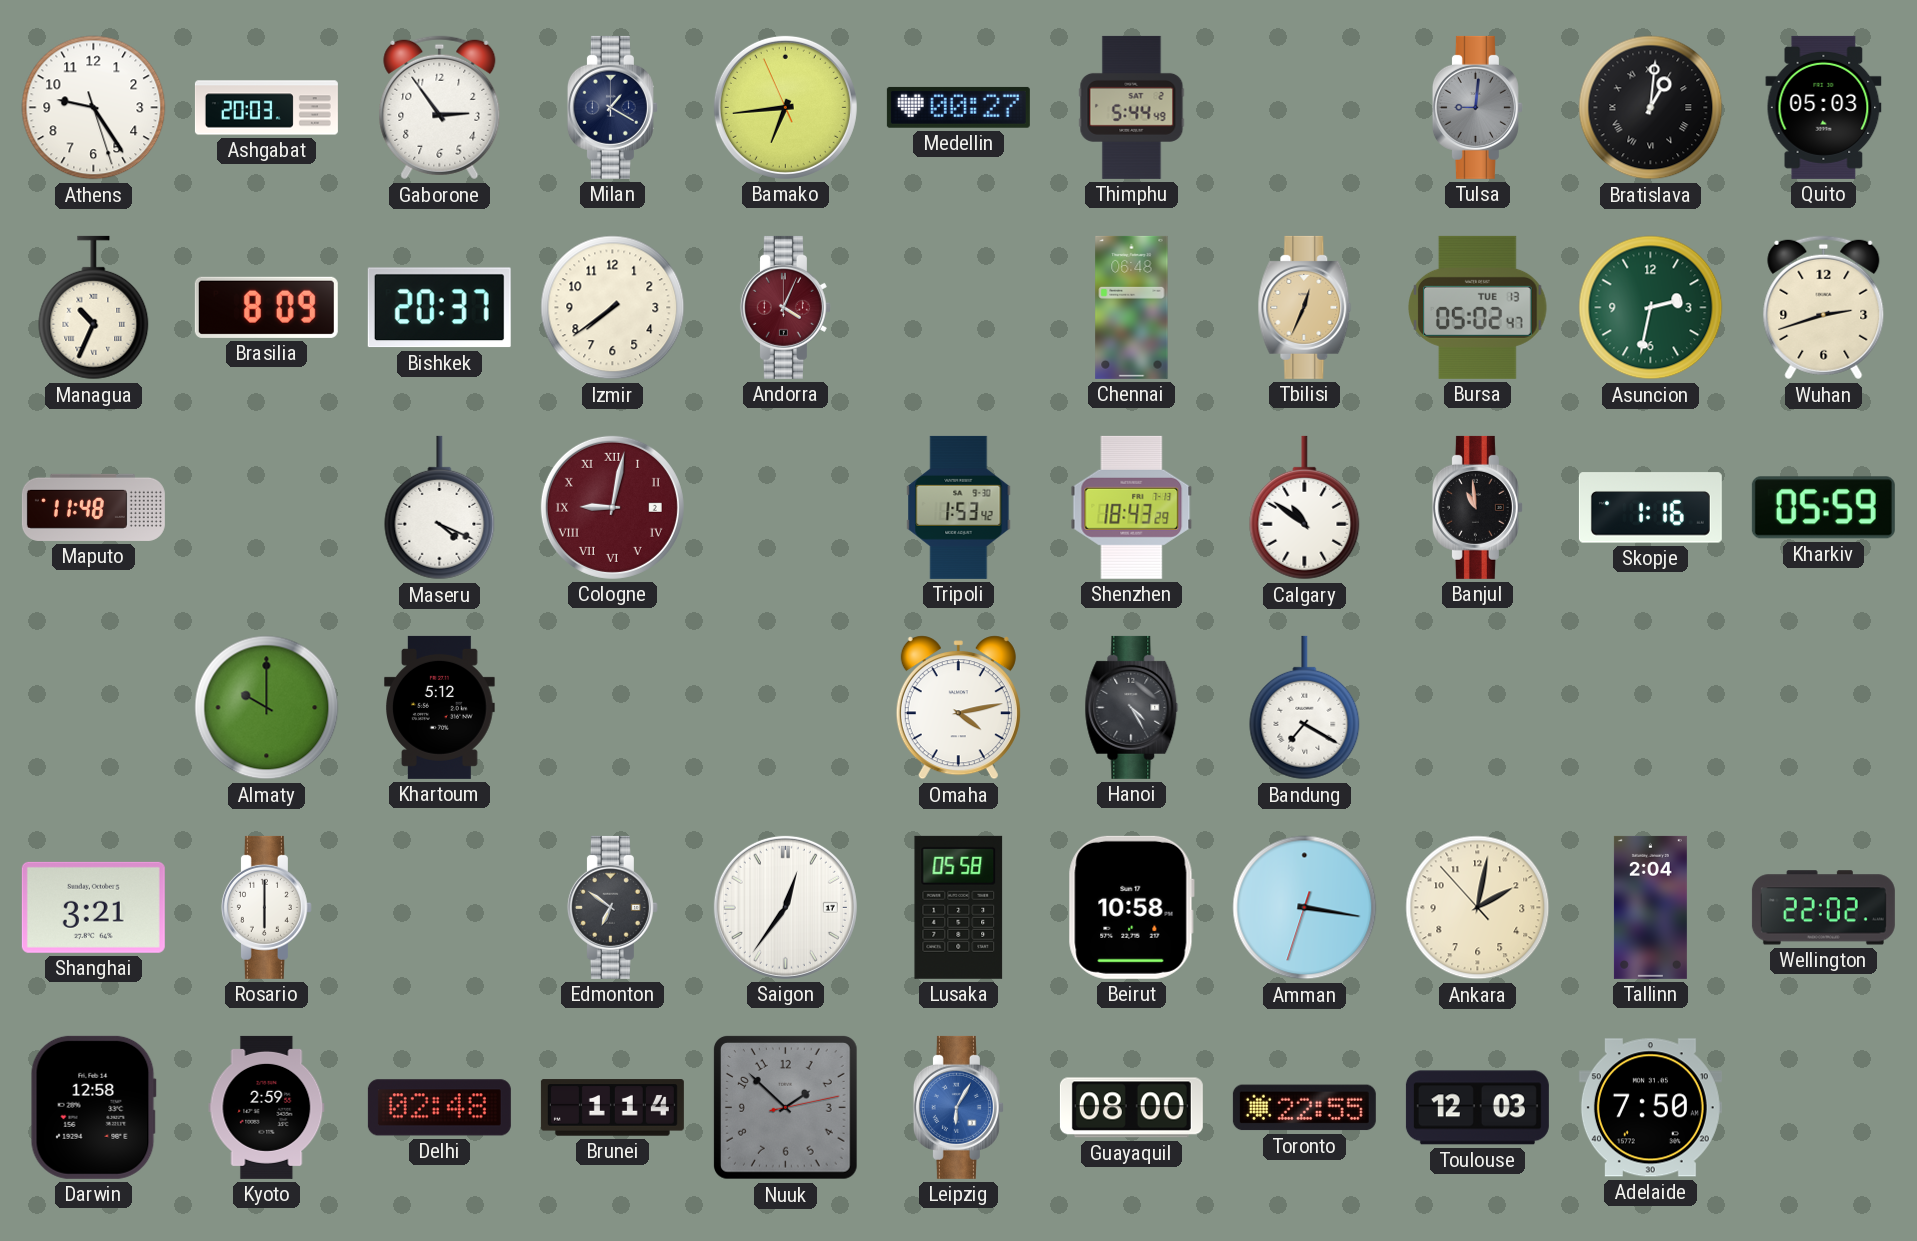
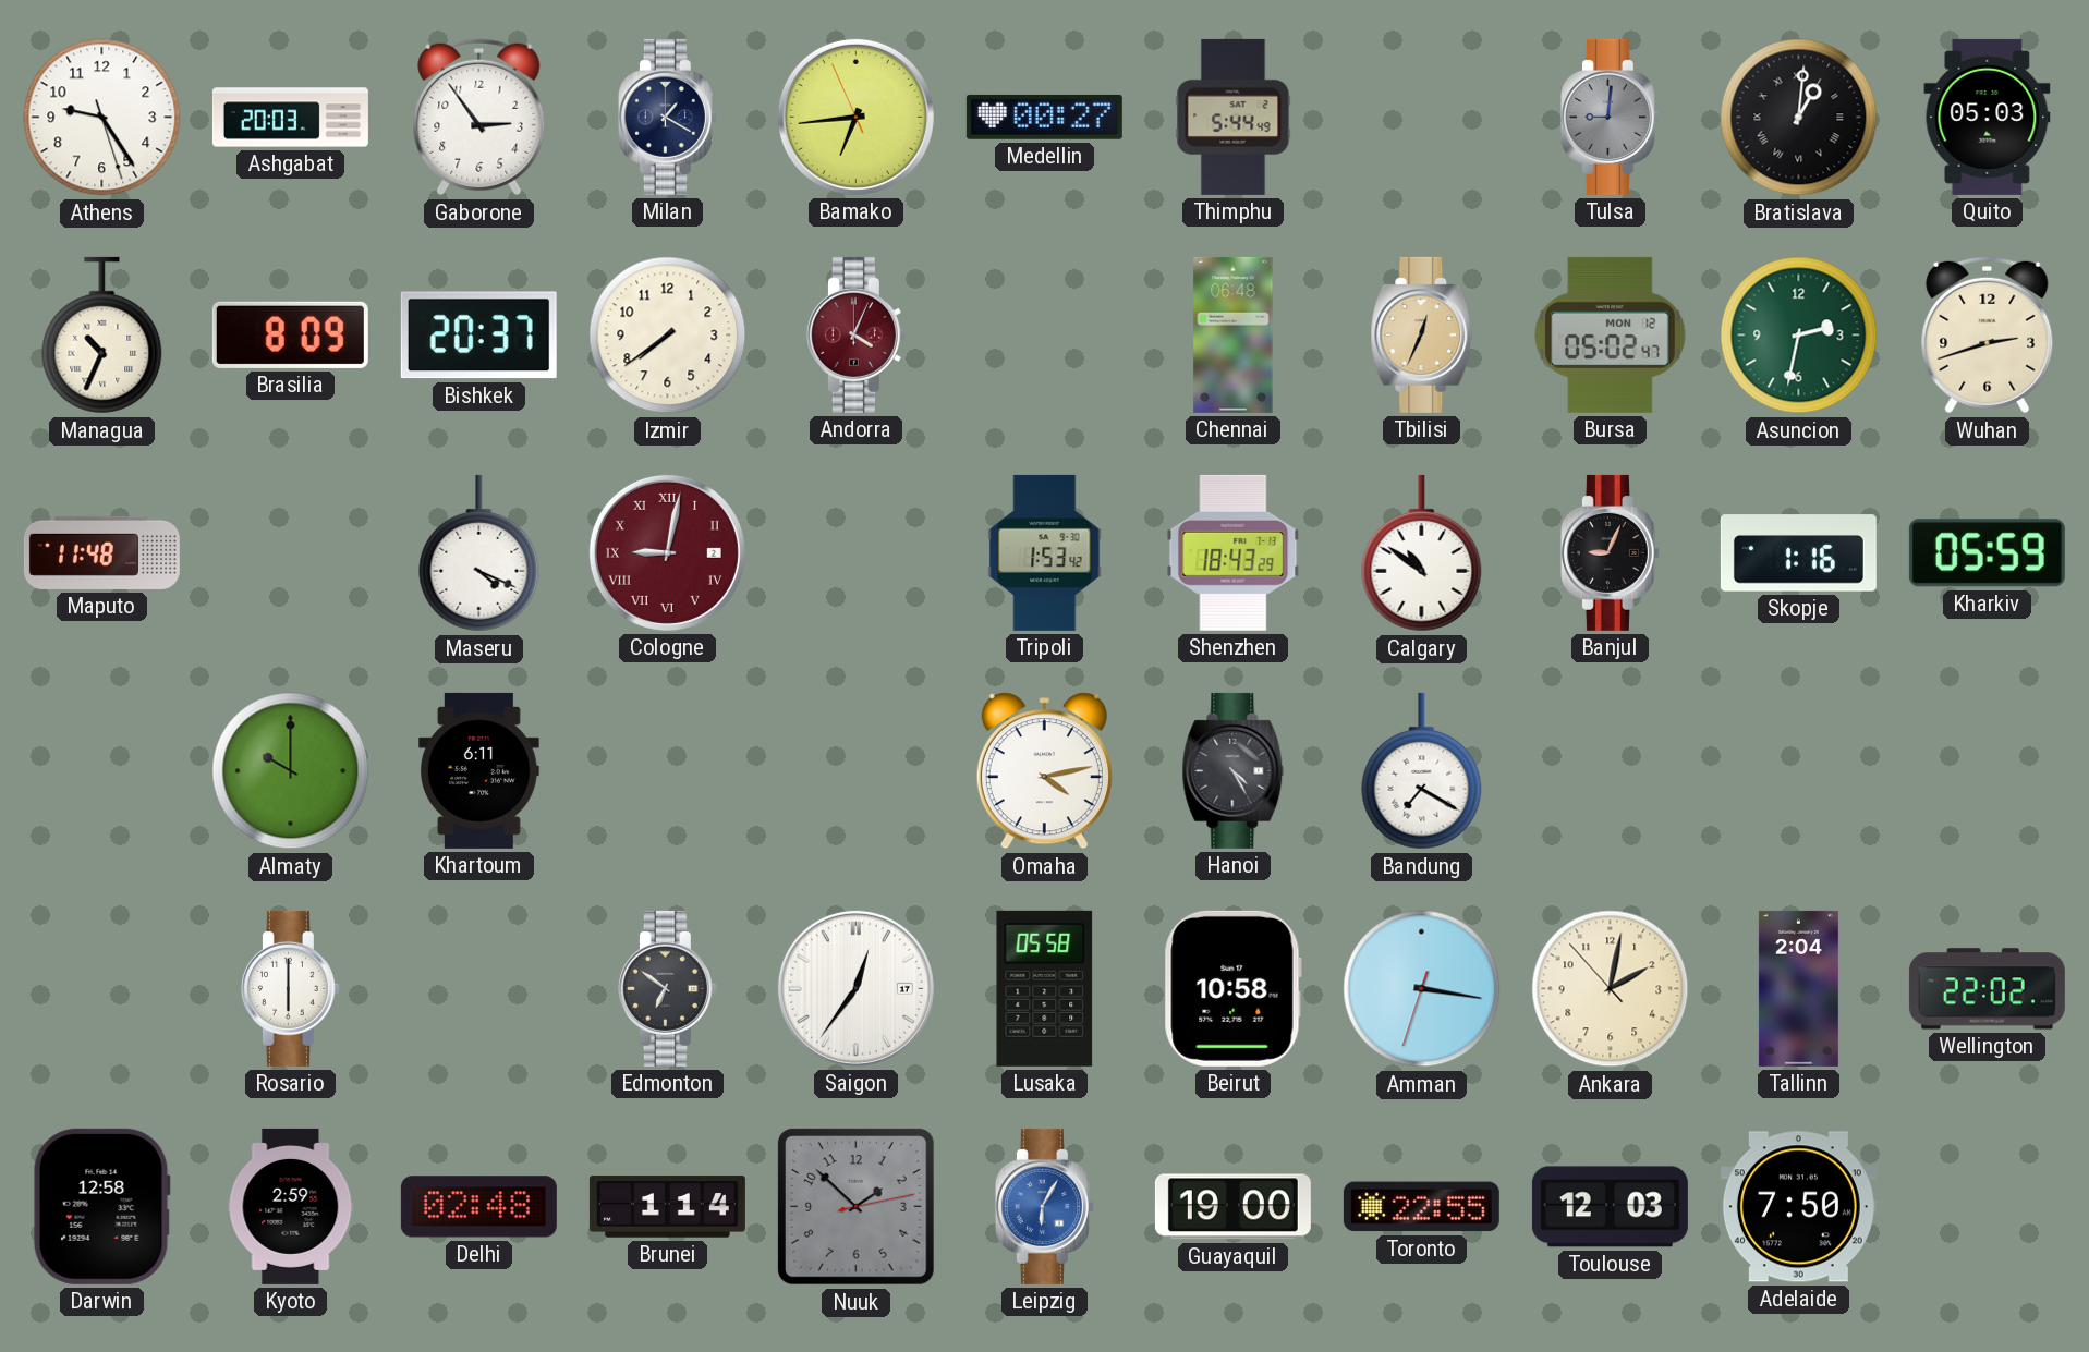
Bursa date: TUE 13 -> MON 12 (1611, 334)
Banjul: 10:59 -> 9:04 (1610, 552)
Khartoum: 5:12 -> 6:11 (479, 770)
Shanghai: 3:21 -> none (93, 907)
Guayaquil: 08:00 -> 19:00 (1232, 1207)
